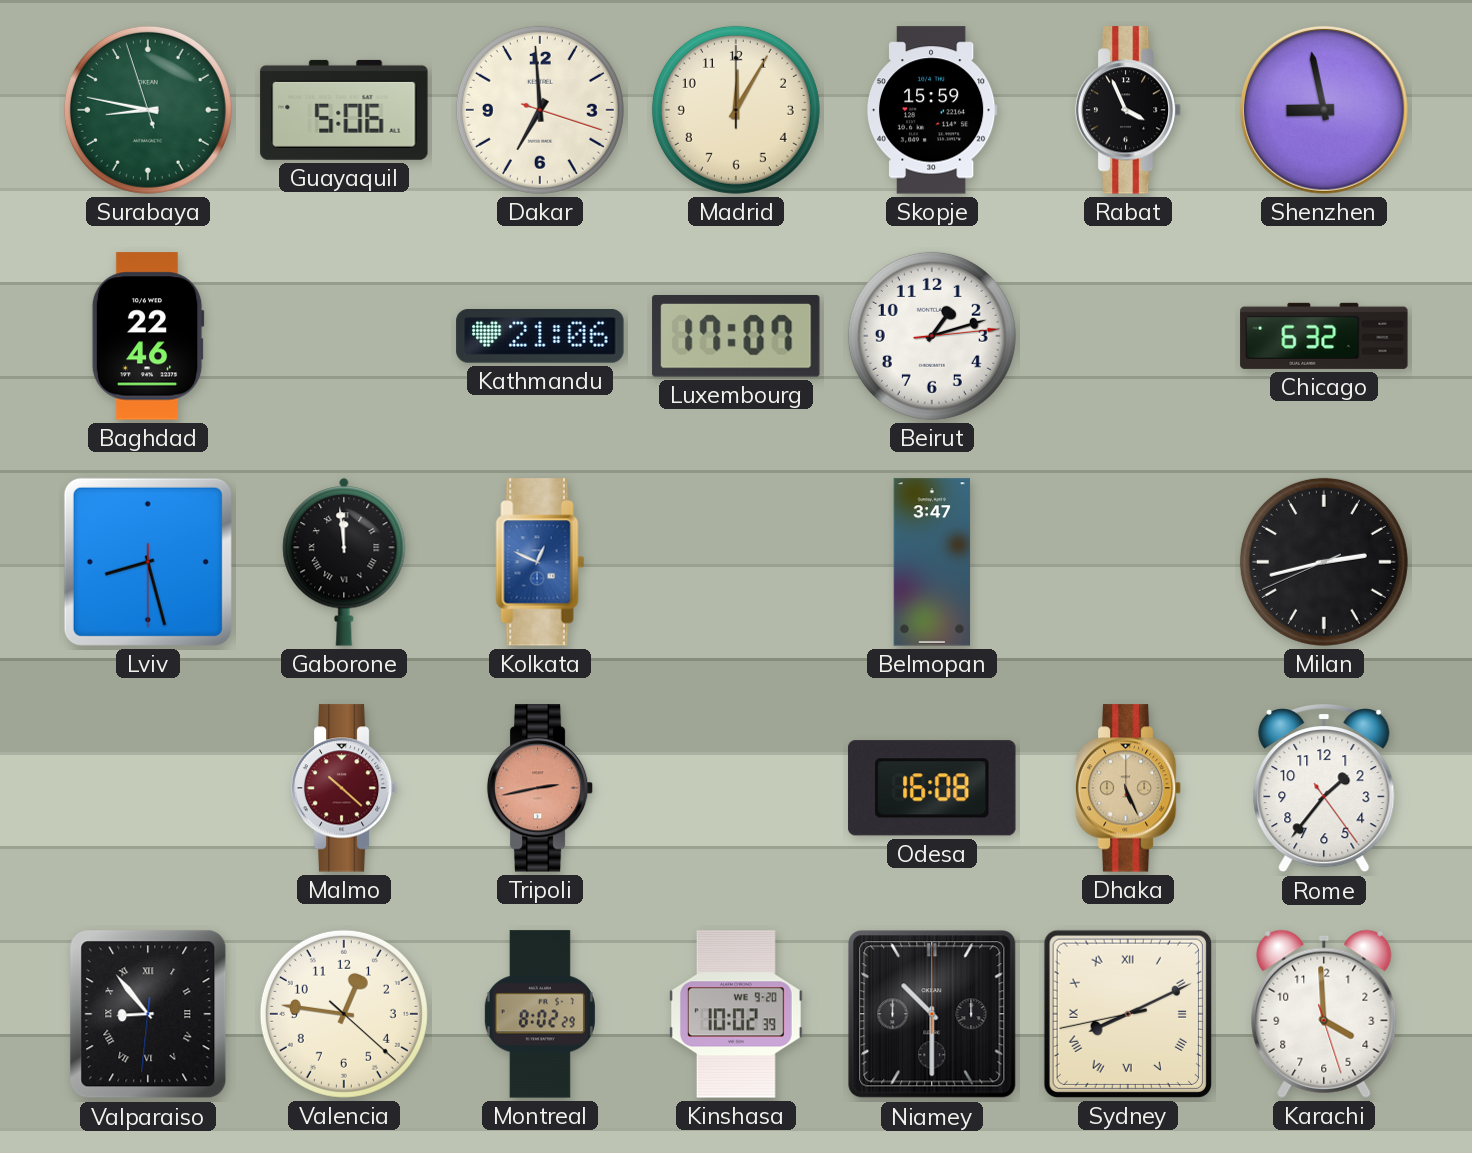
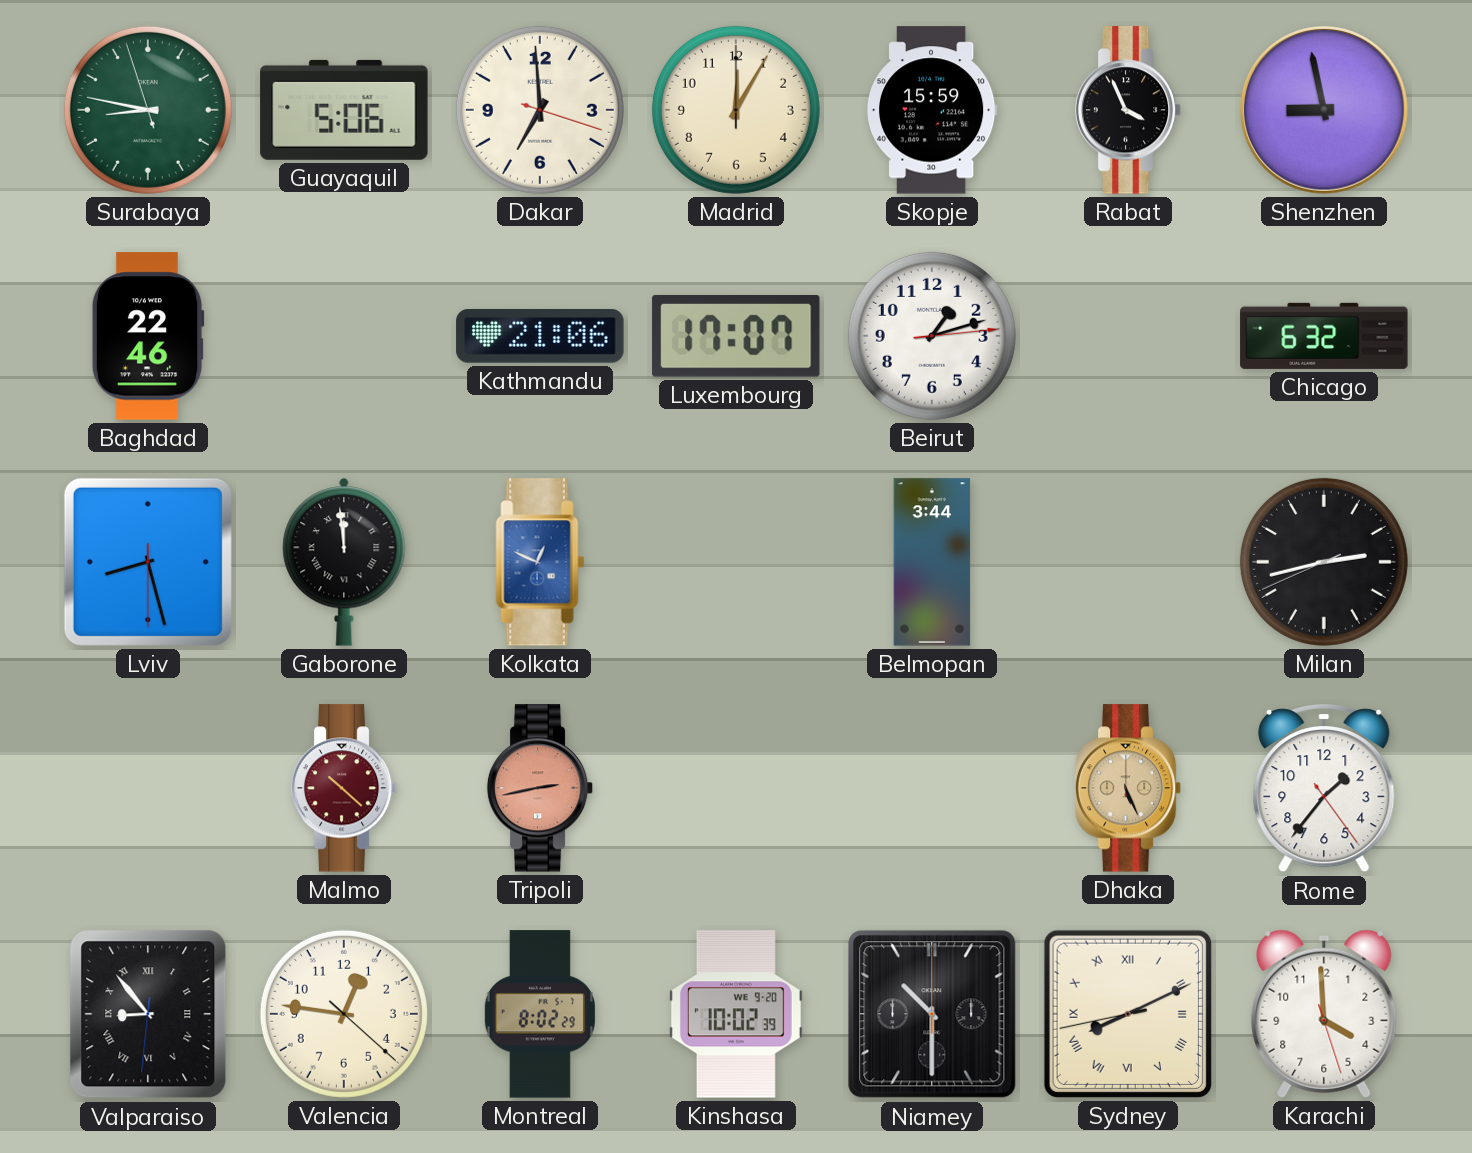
Belmopan: 3:47 -> 3:44 (932, 562)
Odesa: 16:08 -> none (932, 788)
